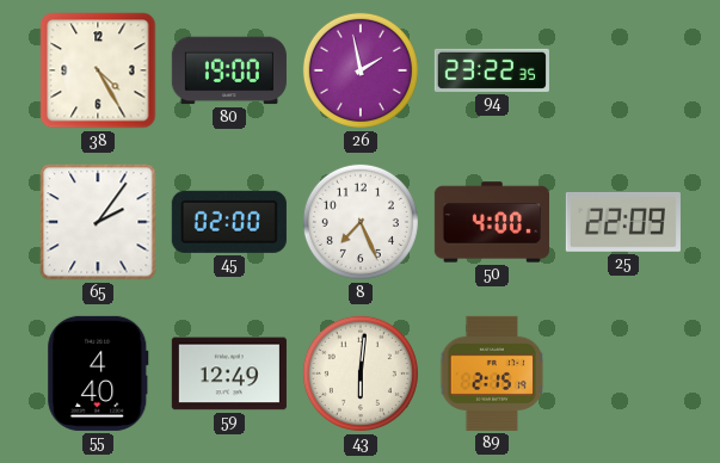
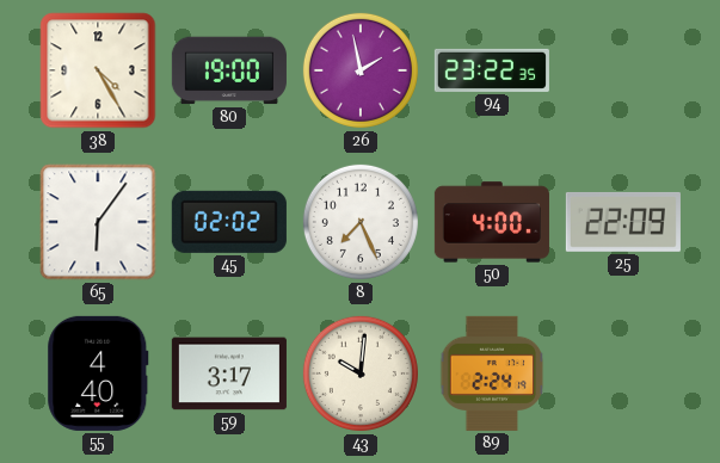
65: 2:06 -> 6:06 (98, 222)
45: 02:00 -> 02:02 (229, 222)
59: 12:49 -> 3:17 (229, 374)
43: 6:01 -> 10:01 (361, 374)
89: 2:15 -> 2:24 (492, 374)
